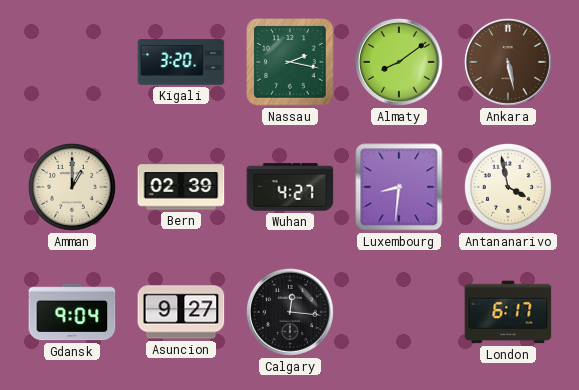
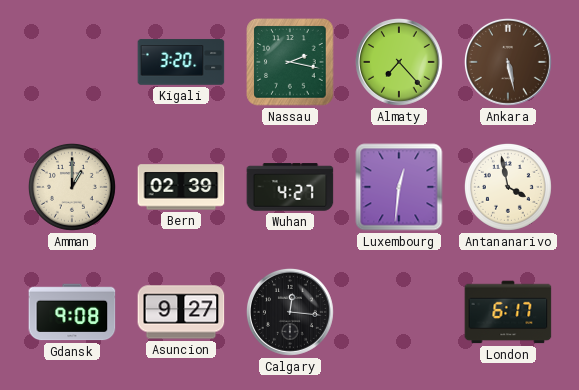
Almaty: 8:09 -> 7:23 (399, 62)
Luxembourg: 8:31 -> 12:31 (399, 187)
Gdansk: 9:04 -> 9:08 (72, 312)
